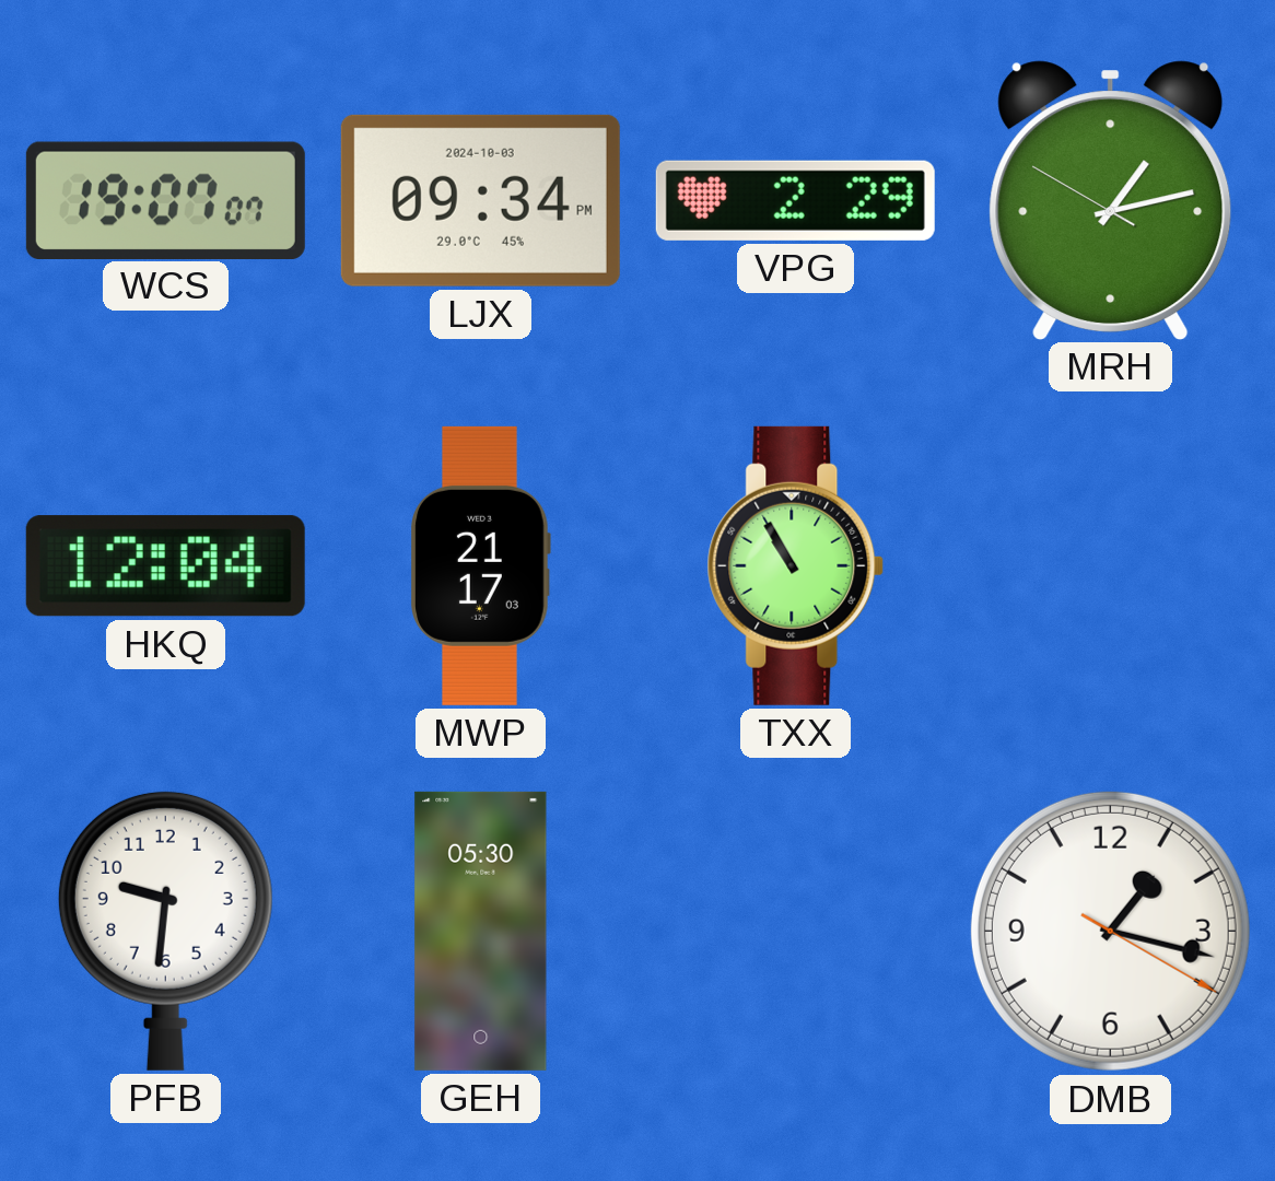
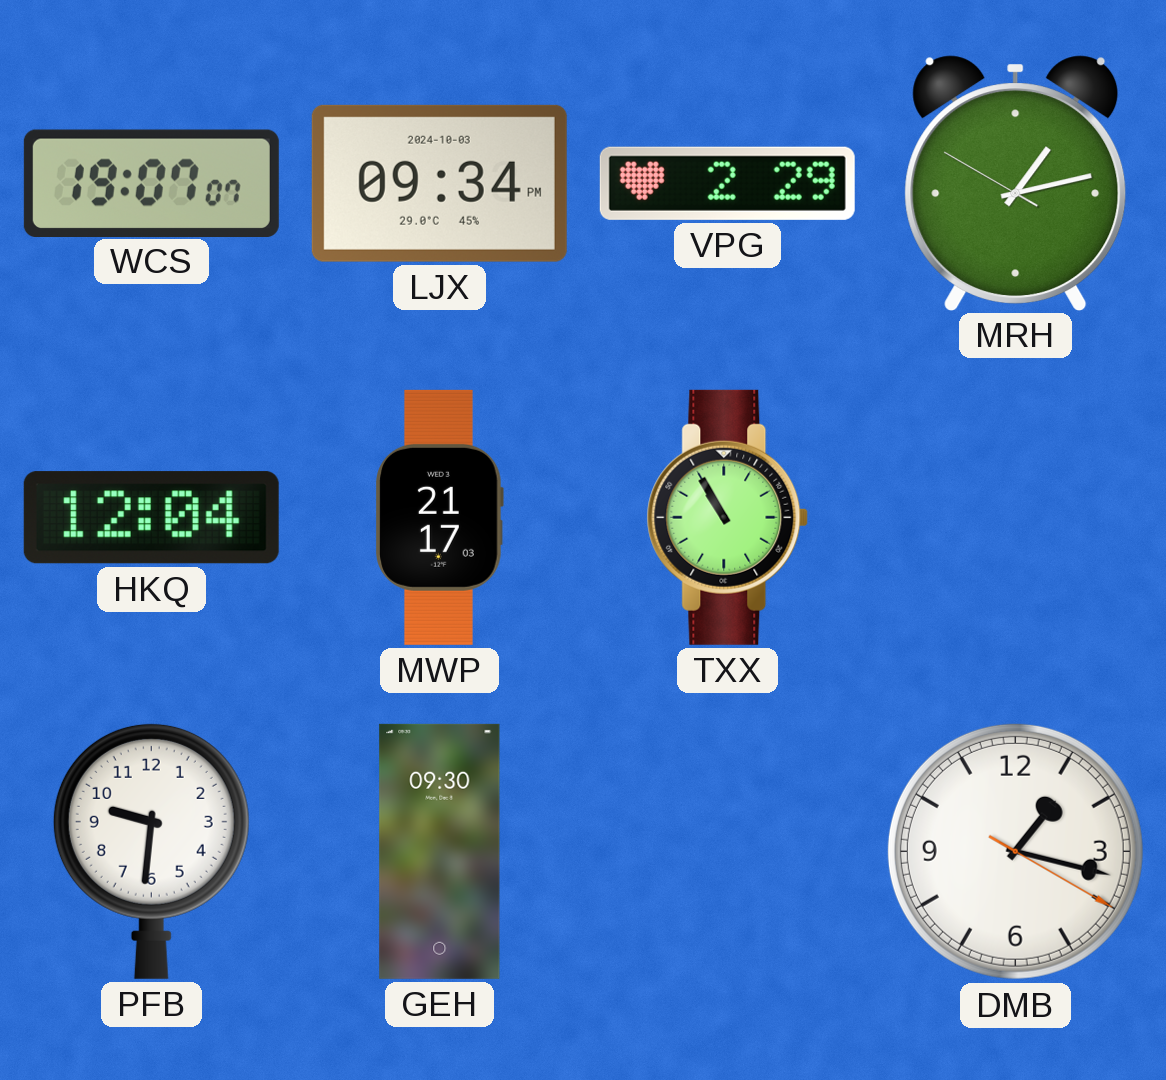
GEH: 05:30 -> 09:30 (440, 851)
